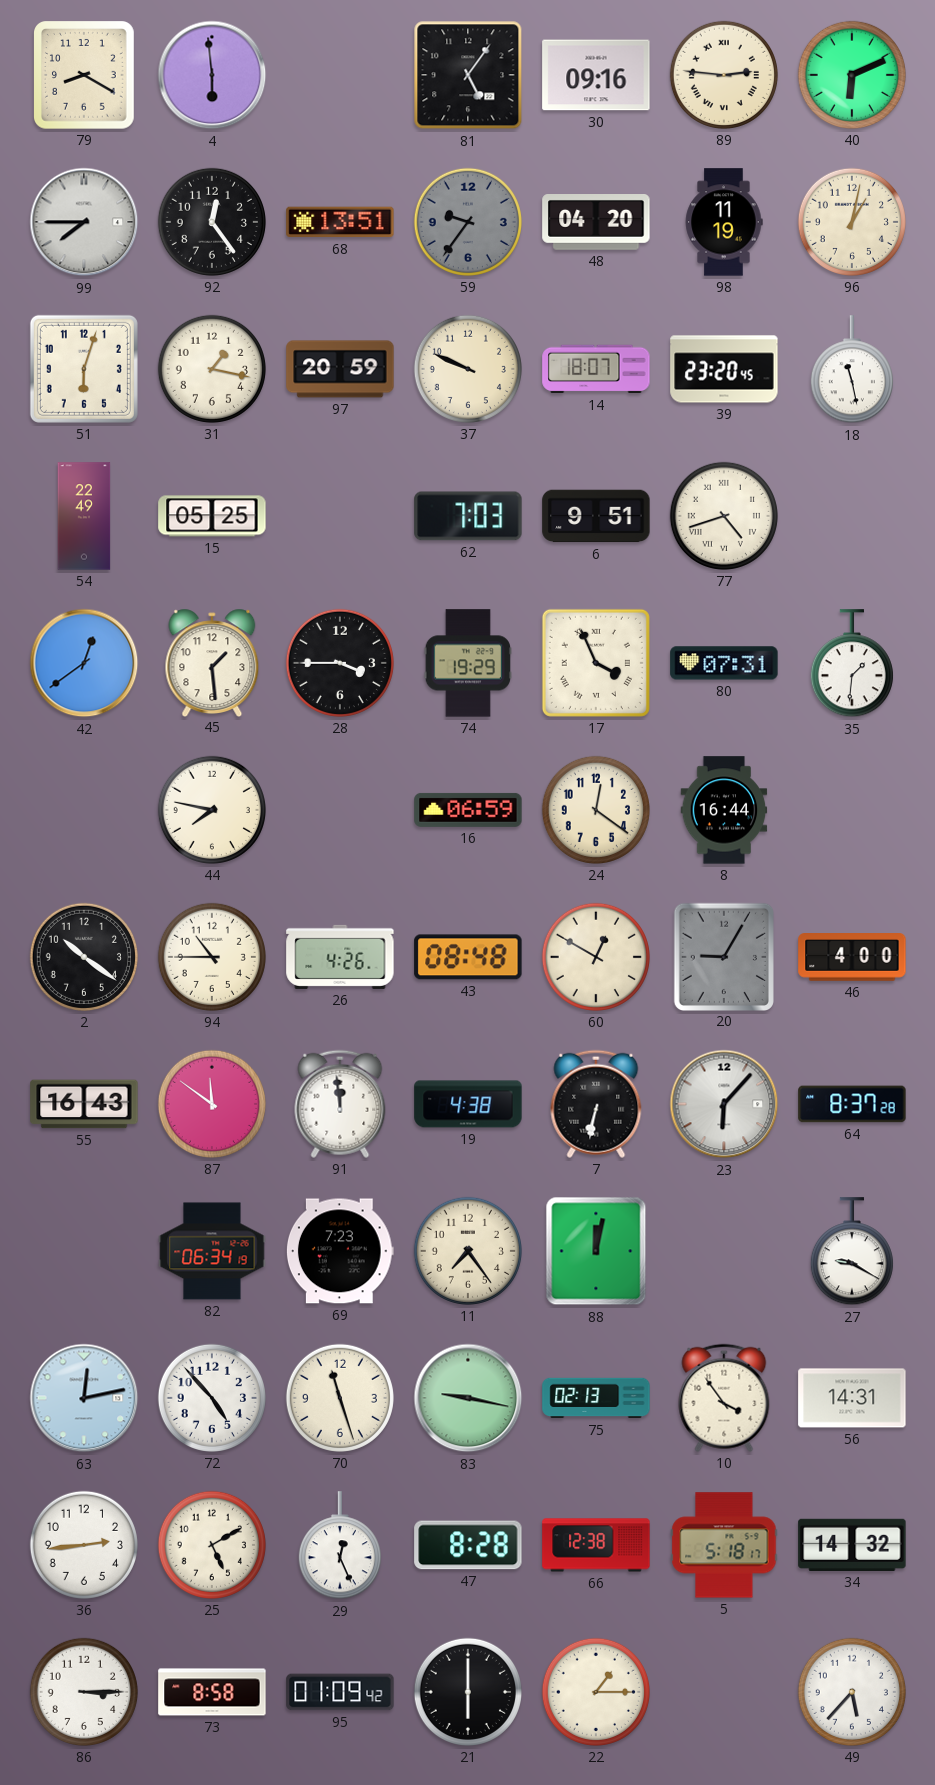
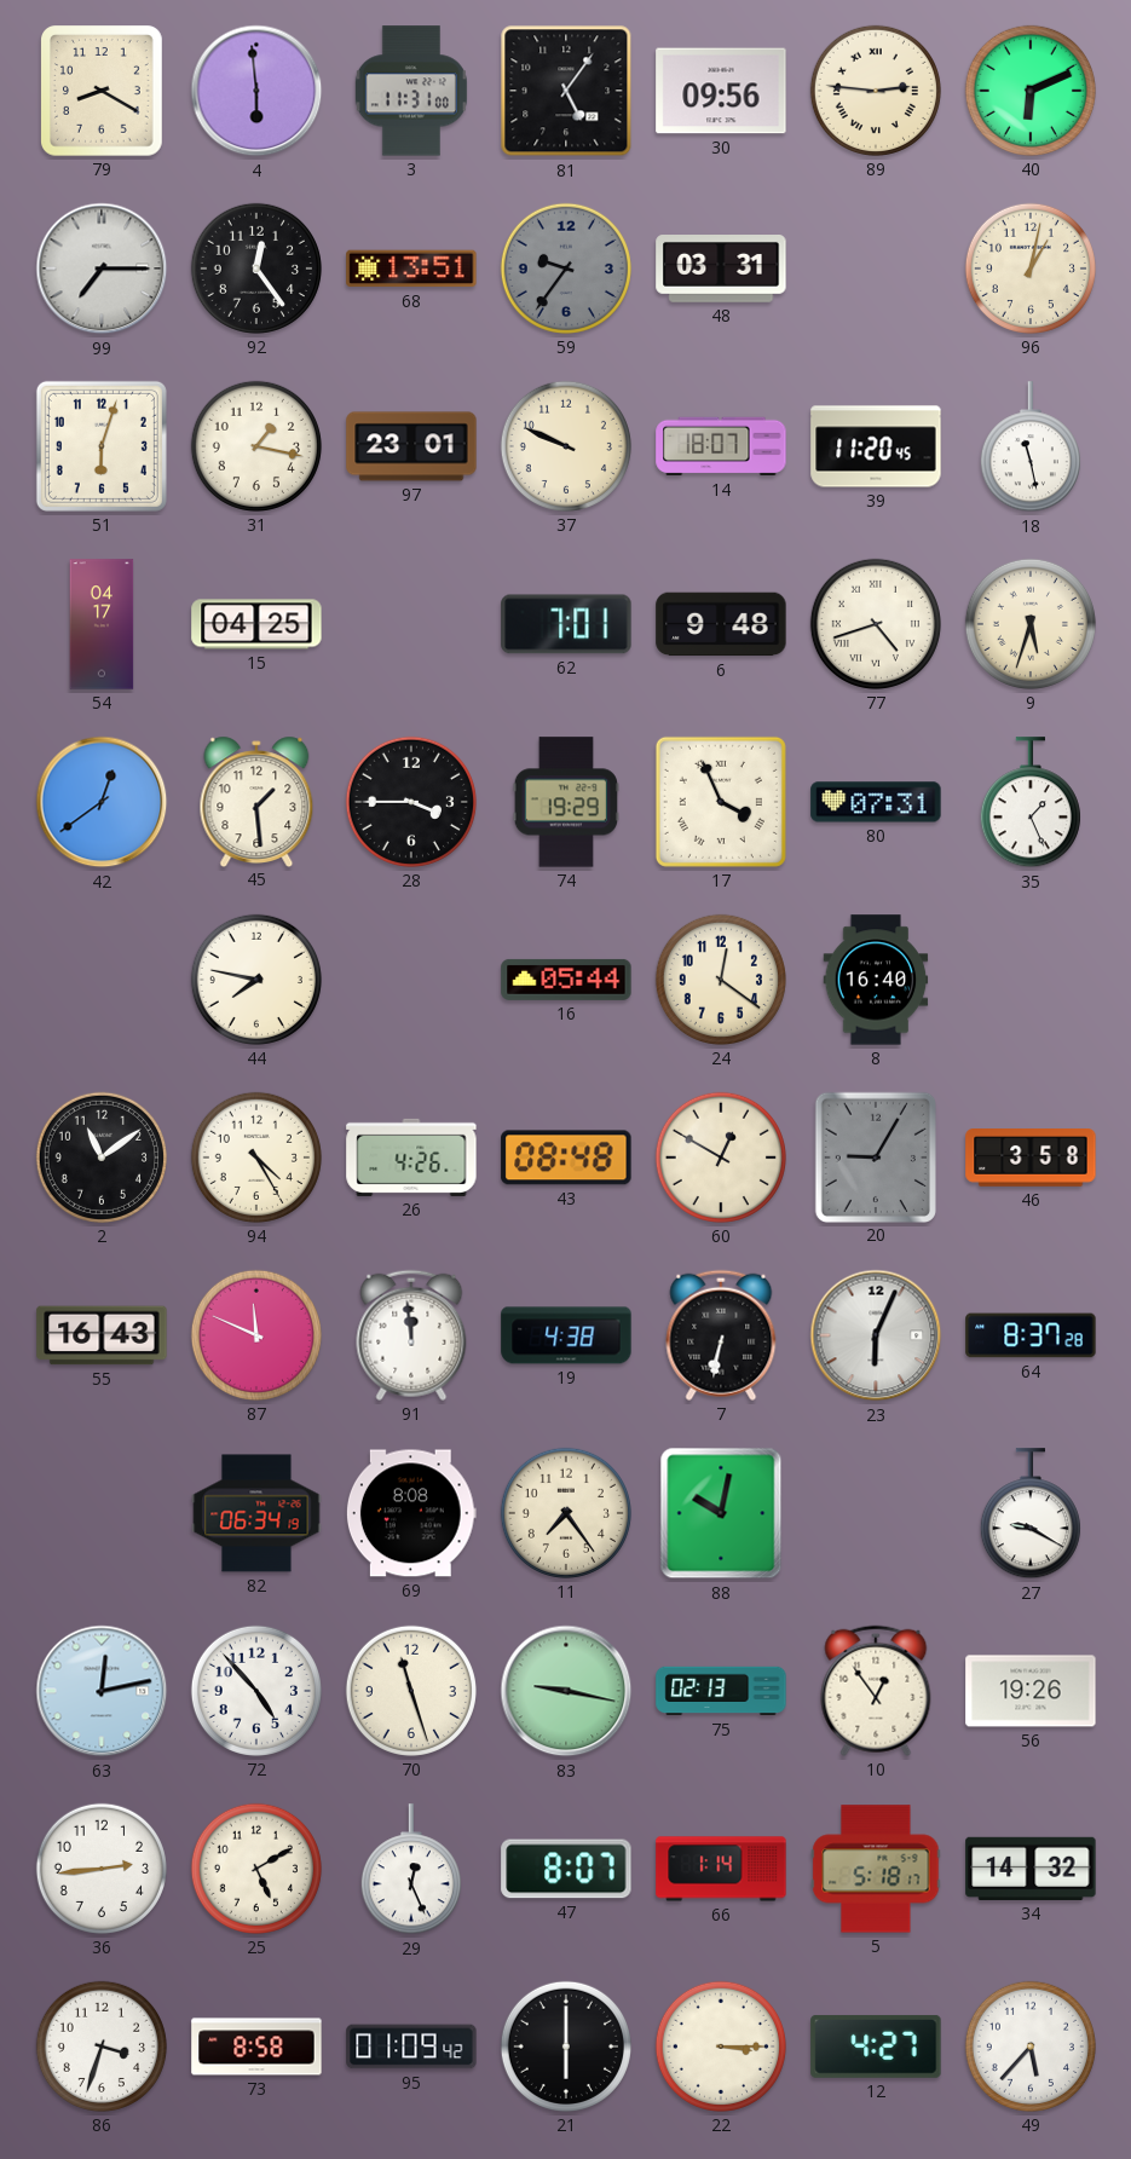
3: none -> 11:31 (411, 91)
30: 09:16 -> 09:56 (721, 91)
99: 7:45 -> 7:15 (102, 269)
48: 04:20 -> 03:31 (721, 270)
98: 11:19 -> none (724, 222)
97: 20:59 -> 23:01 (411, 446)
39: 23:20 -> 11:20 (876, 446)
54: 22:49 -> 04:17 (102, 624)
15: 05:25 -> 04:25 (256, 624)
62: 7:03 -> 7:01 (566, 624)
6: 9:51 -> 9:48 (721, 624)
9: none -> 5:33 (1031, 624)
35: 1:31 -> 1:26 (1031, 803)
16: 06:59 -> 05:44 (566, 980)
8: 16:44 -> 16:40 (876, 980)
2: 10:21 -> 11:09 (102, 1158)
94: 10:45 -> 4:25 (256, 1158)
46: 4:00 -> 3:58 (1031, 1159)
87: 11:51 -> 11:49 (256, 1335)
23: 6:07 -> 6:04 (876, 1335)
69: 7:23 -> 8:08 (411, 1513)
88: 12:02 -> 10:02 (721, 1513)
10: 3:54 -> 12:54 (876, 1691)
56: 14:31 -> 19:26 (1031, 1691)
47: 8:28 -> 8:07 (566, 1869)
66: 12:38 -> 1:14 (721, 1869)
86: 3:15 -> 3:33 (102, 2047)
22: 1:15 -> 3:15 (721, 2047)
12: none -> 4:27 (876, 2047)
